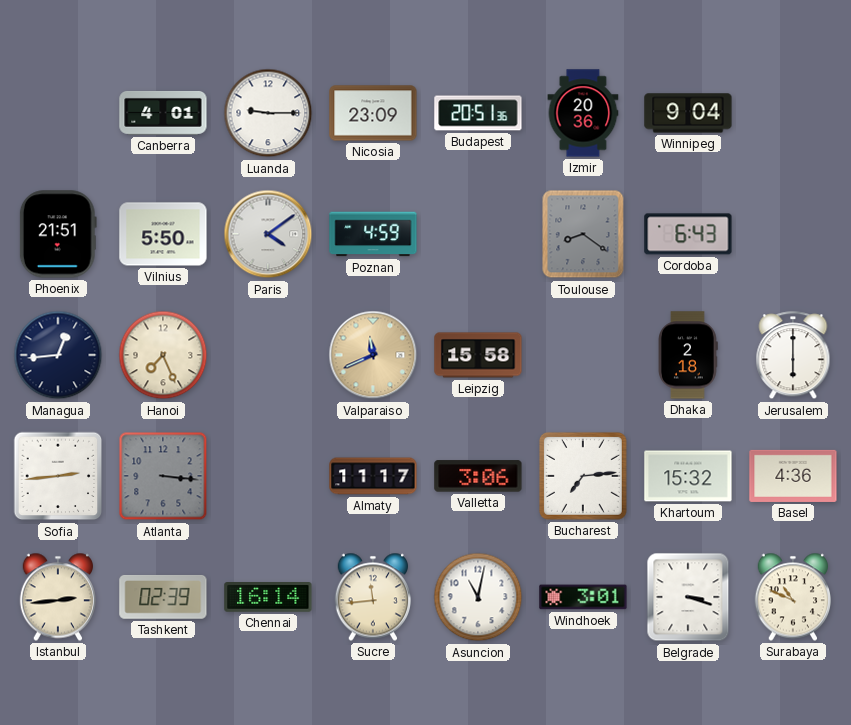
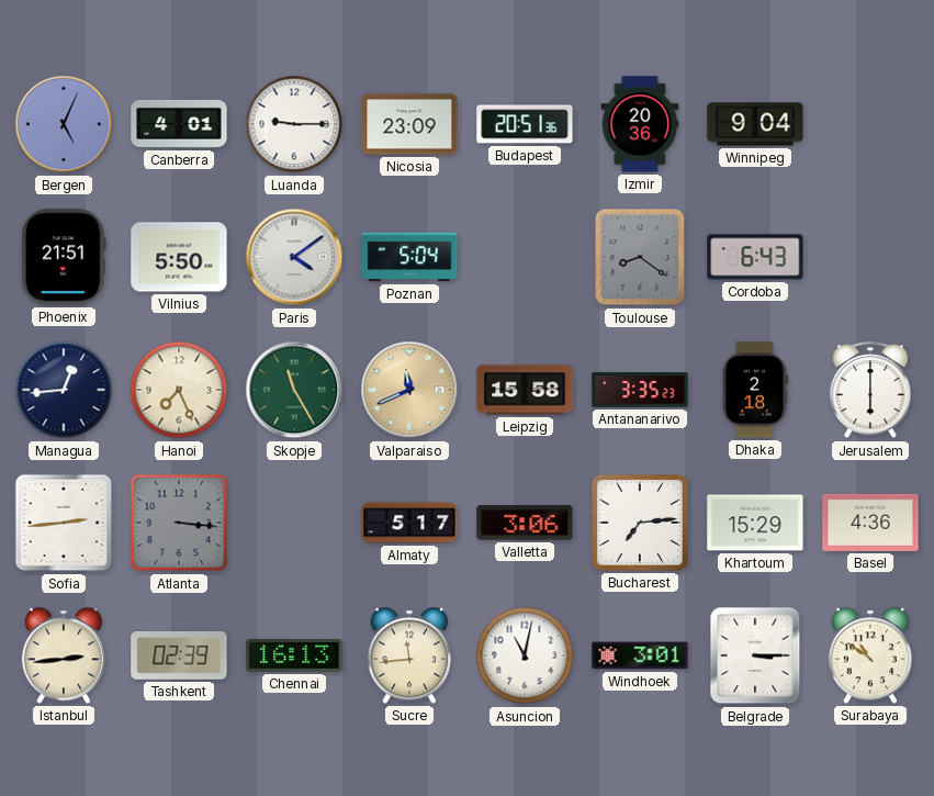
Bergen: none -> 5:04 (64, 124)
Poznan: 4:59 -> 5:04 (409, 257)
Skopje: none -> 11:25 (294, 390)
Antananarivo: none -> 3:35 (640, 390)
Almaty: 11:17 -> 5:17 (409, 523)
Khartoum: 15:32 -> 15:29 (755, 523)
Chennai: 16:14 -> 16:13 (294, 657)
Belgrade: 3:18 -> 3:15 (755, 655)
Surabaya: 10:49 -> 10:51 (869, 655)
